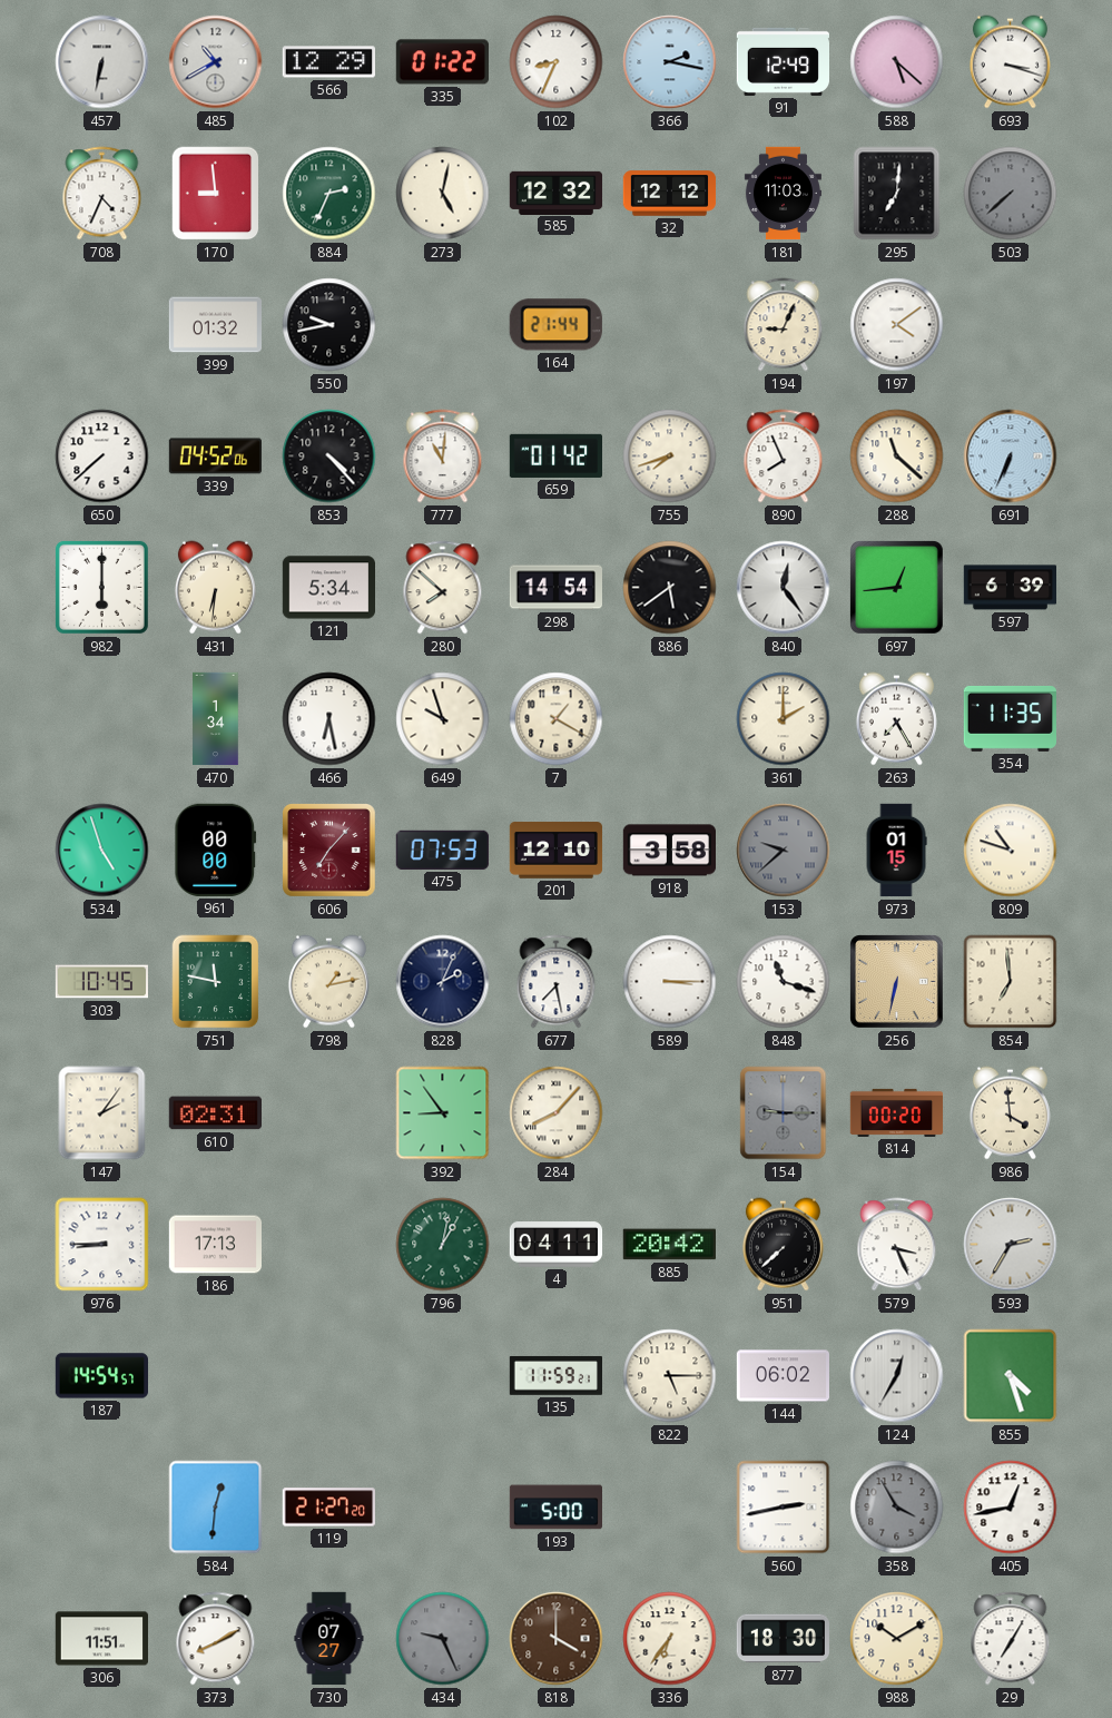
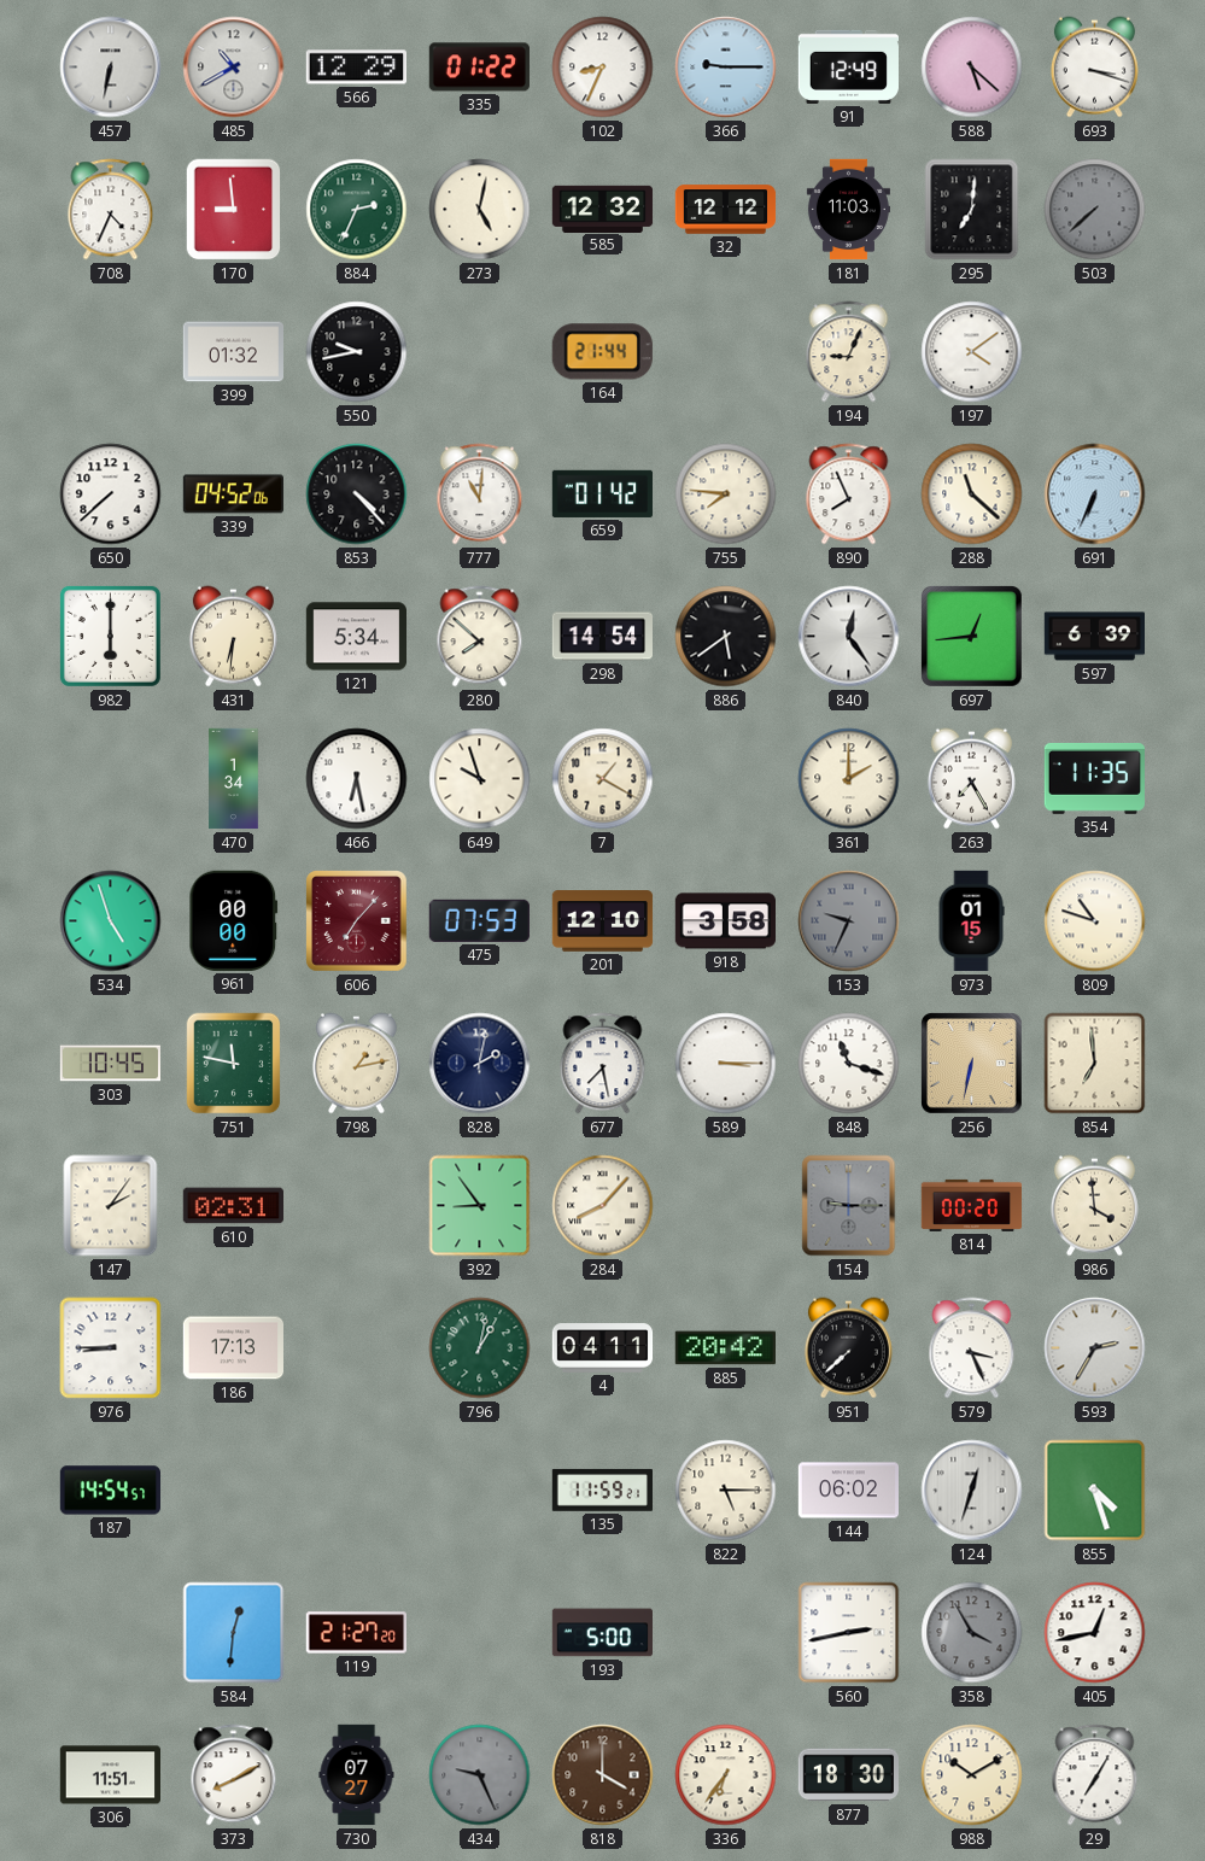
366: 2:17 -> 9:15 (726, 68)
755: 7:42 -> 7:46 (726, 494)
153: 9:38 -> 9:34 (849, 921)
828: 2:04 -> 2:02 (480, 1064)
124: 12:35 -> 12:33 (972, 1491)
